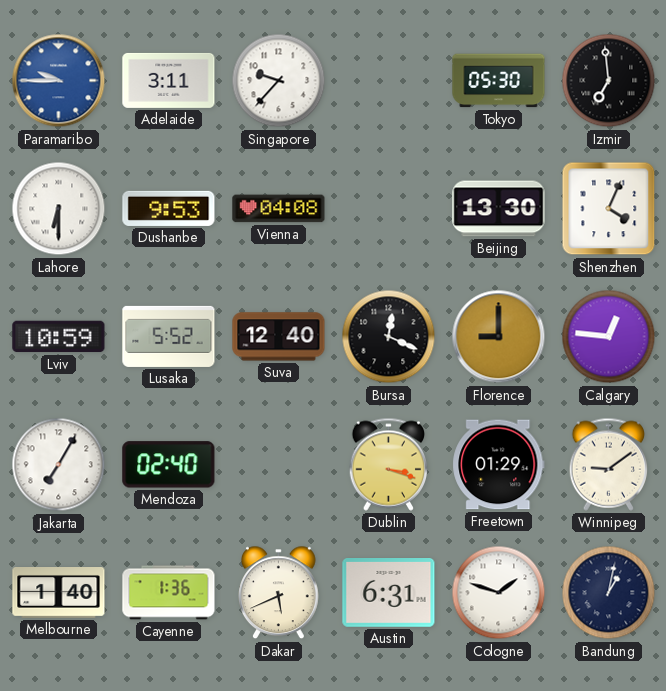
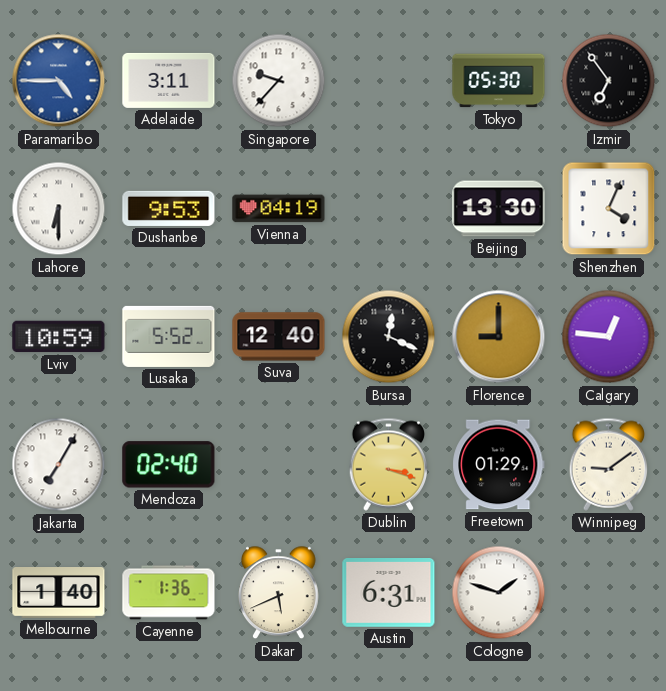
Paramaribo: 9:45 -> 4:45 (59, 81)
Izmir: 6:59 -> 6:54 (609, 81)
Vienna: 04:08 -> 04:19 (279, 209)
Bandung: 1:02 -> none (609, 593)
